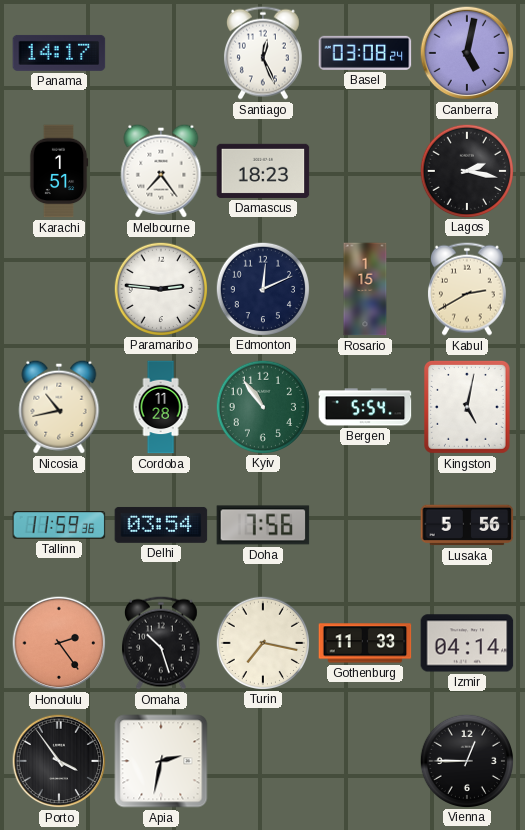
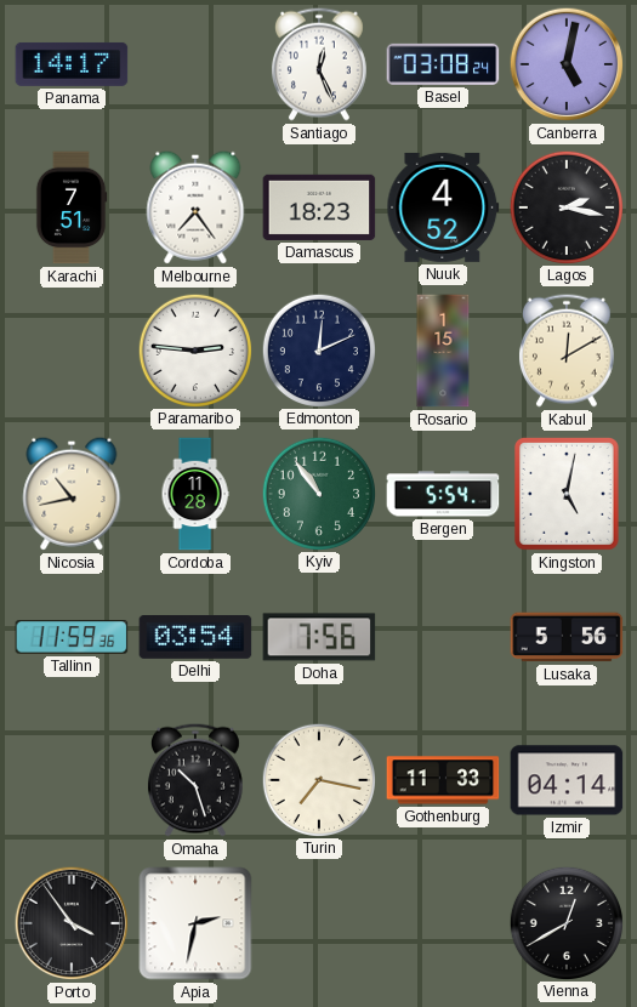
Karachi: 1:51 -> 7:51 (72, 207)
Nuuk: none -> 4:52 (443, 207)
Kabul: 2:40 -> 12:10 (567, 351)
Honolulu: 2:24 -> none (59, 643)
Vienna: 12:45 -> 12:40 (565, 922)
